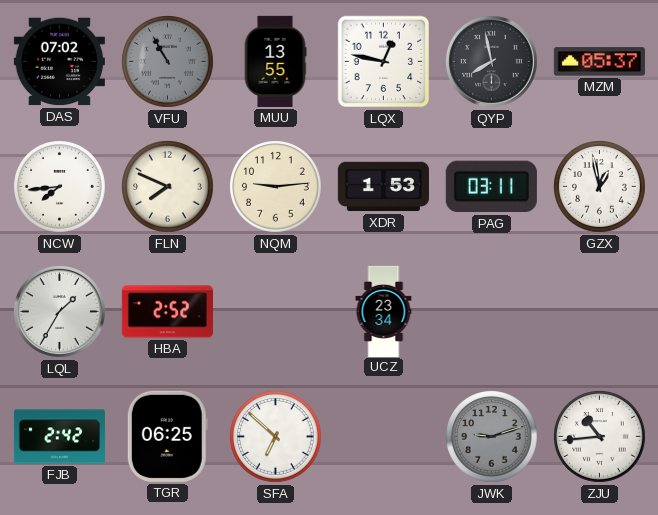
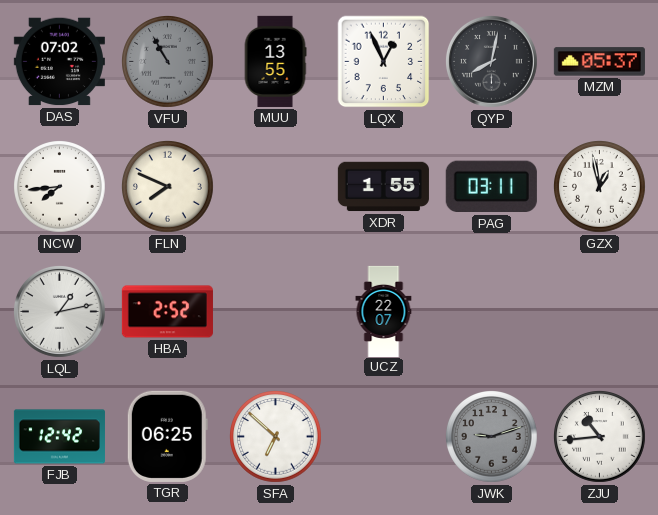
LQX: 12:47 -> 12:56 (384, 62)
QYP: 7:58 -> 8:02 (491, 61)
NQM: 9:14 -> none (276, 187)
XDR: 1:53 -> 1:55 (383, 187)
LQL: 1:35 -> 1:13 (59, 311)
UCZ: 23:34 -> 22:07 (384, 311)
FJB: 2:42 -> 12:42 (59, 437)
